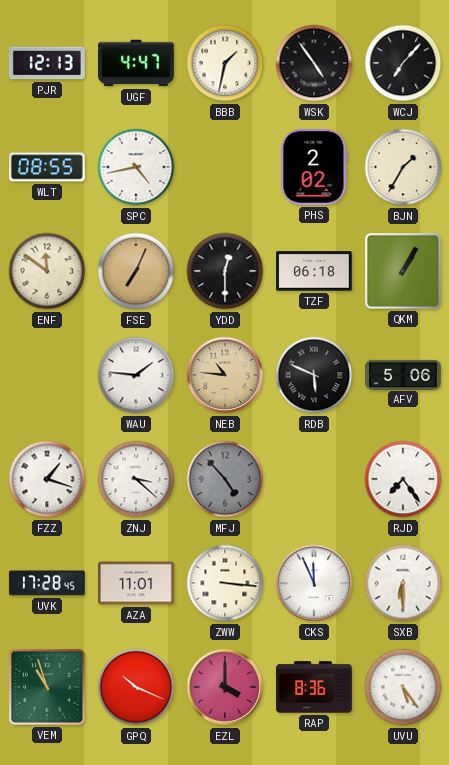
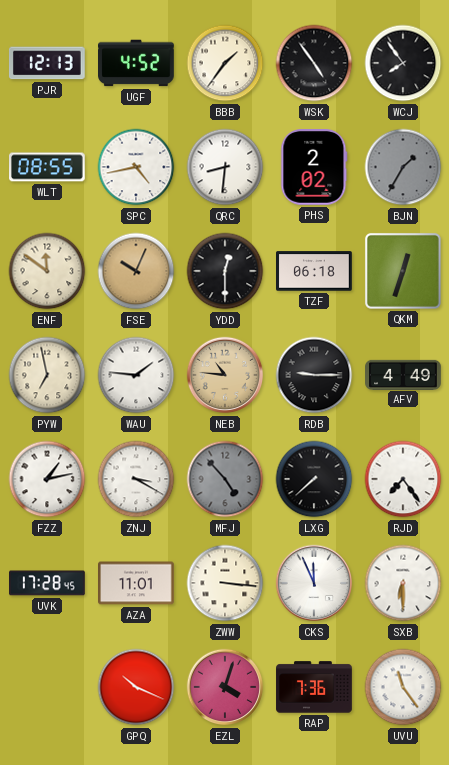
UGF: 4:47 -> 4:52 (137, 63)
BBB: 1:32 -> 1:36 (225, 63)
WCJ: 7:07 -> 7:54 (403, 63)
QRC: none -> 8:31 (225, 167)
BJN dial: cream -> grey (403, 167)
FSE: 7:04 -> 10:04 (136, 271)
QKM: 1:05 -> 12:33 (403, 271)
PYW: none -> 6:58 (47, 375)
RDB: 5:49 -> 9:15 (314, 375)
AFV: 5:06 -> 4:49 (403, 374)
FZZ: 1:18 -> 1:13 (47, 479)
ZNJ: 3:22 -> 3:20 (136, 479)
LXG: none -> 7:38 (314, 479)
VEM: 10:57 -> none (47, 687)
EZL: 4:00 -> 4:03 (225, 687)
RAP: 8:36 -> 7:36 (314, 687)
UVU: 5:24 -> 11:24 (403, 687)
